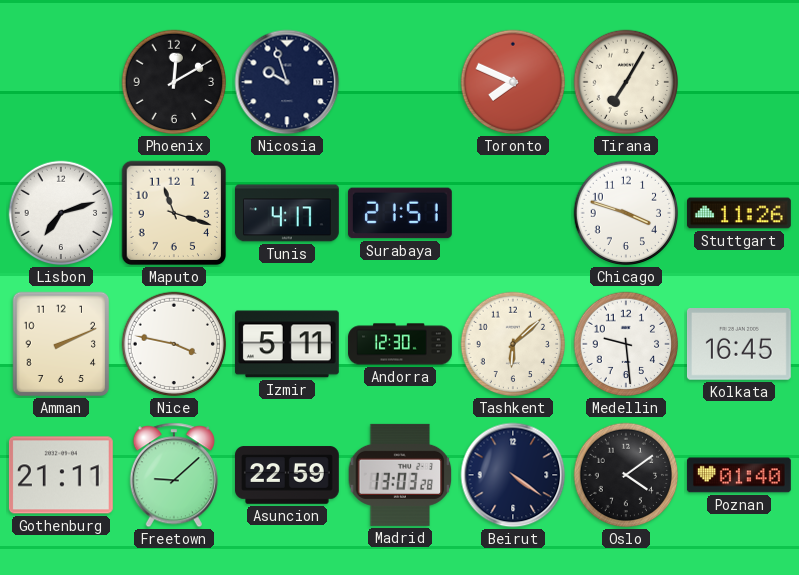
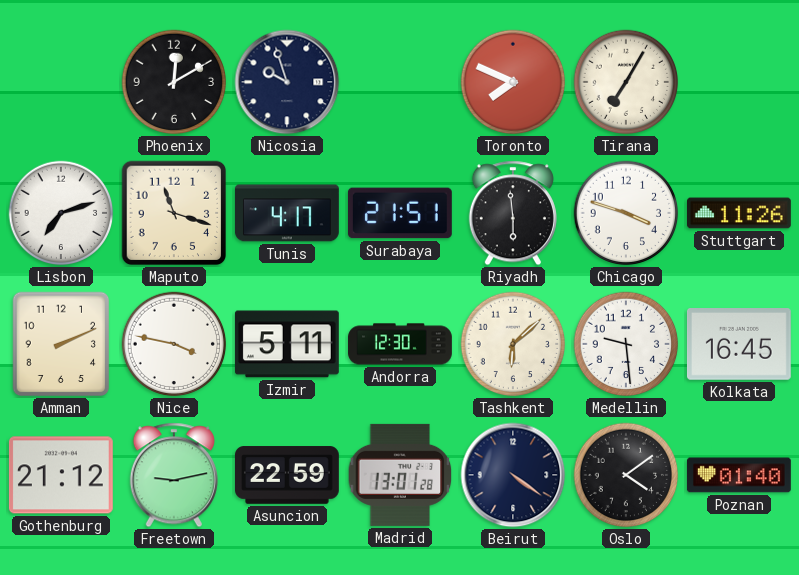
Riyadh: none -> 5:59 (513, 213)
Gothenburg: 21:11 -> 21:12 (61, 475)
Freetown: 9:08 -> 9:13 (174, 475)
Madrid: 13:03 -> 13:01 (400, 475)
